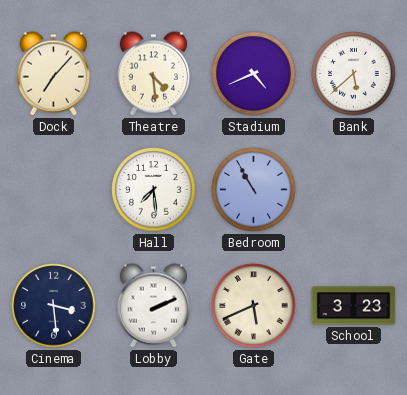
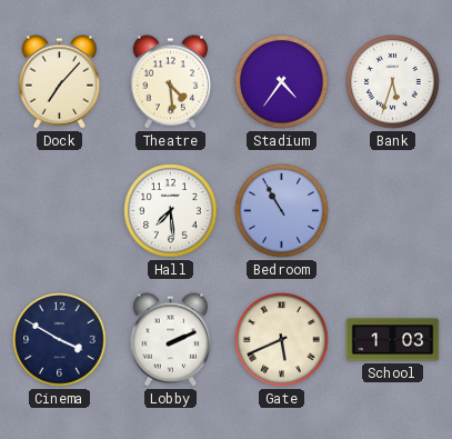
Stadium: 4:41 -> 4:36 (282, 82)
Bank: 5:38 -> 5:33 (393, 82)
Cinema: 3:29 -> 3:50 (60, 340)
School: 3:23 -> 1:03 (393, 340)
